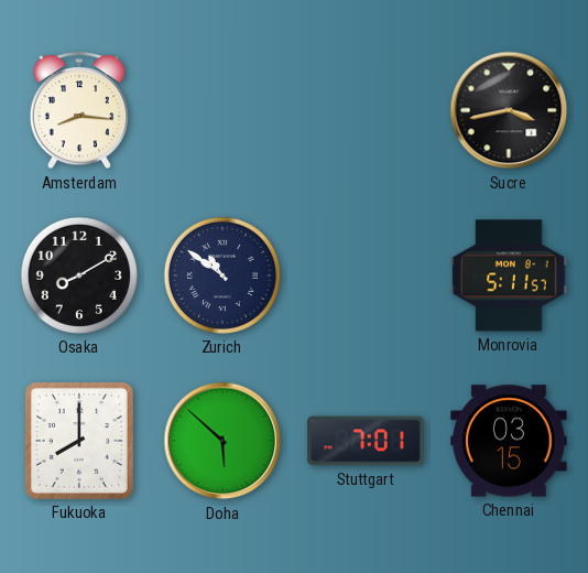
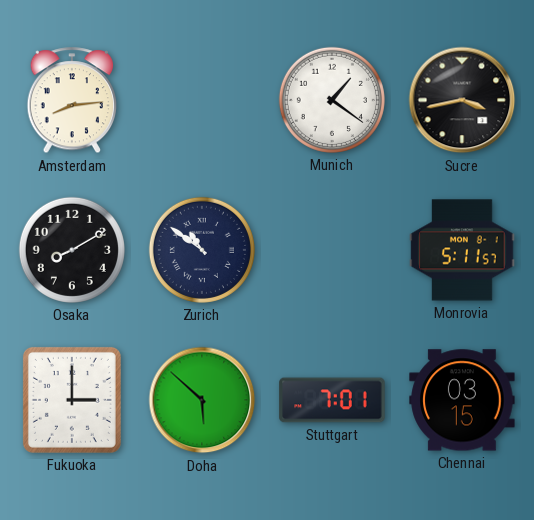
Amsterdam: 8:16 -> 8:14 (72, 101)
Munich: none -> 1:21 (332, 100)
Fukuoka: 8:00 -> 3:00 (72, 400)
